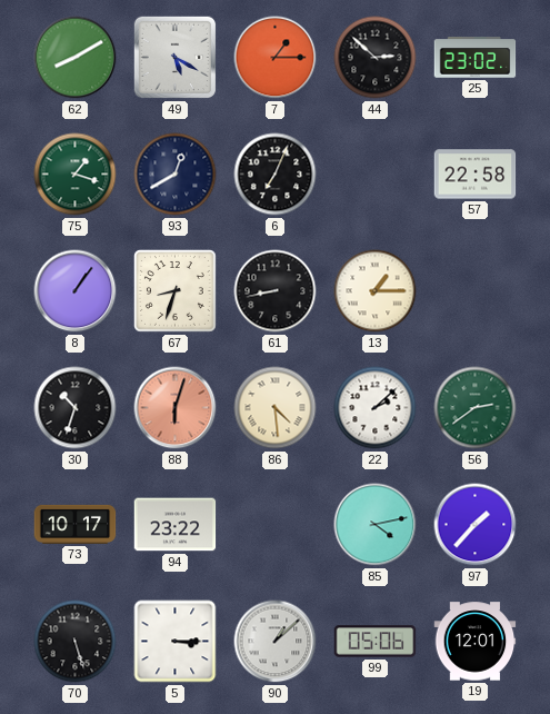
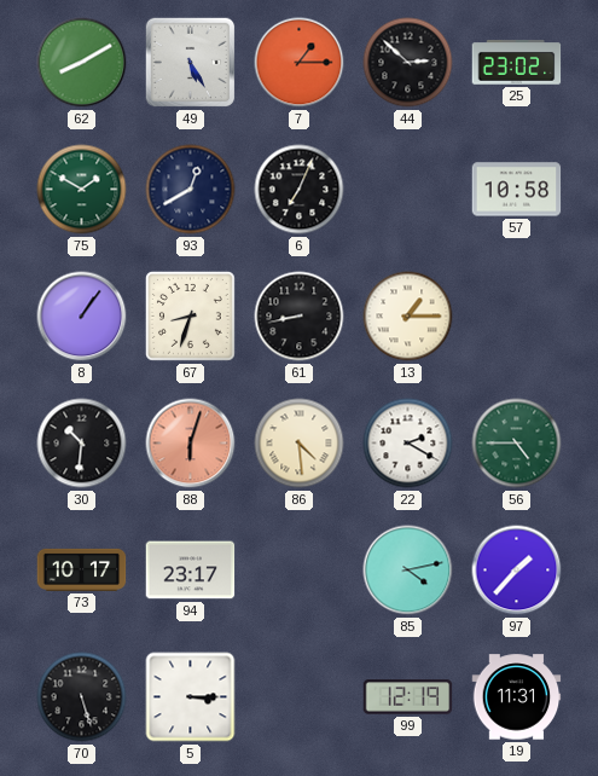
49: 5:20 -> 5:25 (191, 63)
75: 1:18 -> 1:50 (82, 190)
57: 22:58 -> 10:58 (517, 190)
30: 10:33 -> 10:31 (82, 444)
22: 2:08 -> 2:20 (408, 444)
56: 2:39 -> 4:45 (517, 444)
94: 23:22 -> 23:17 (191, 571)
90: 1:08 -> none (276, 642)
99: 05:06 -> 12:19 (408, 697)
19: 12:01 -> 11:31 (517, 697)
